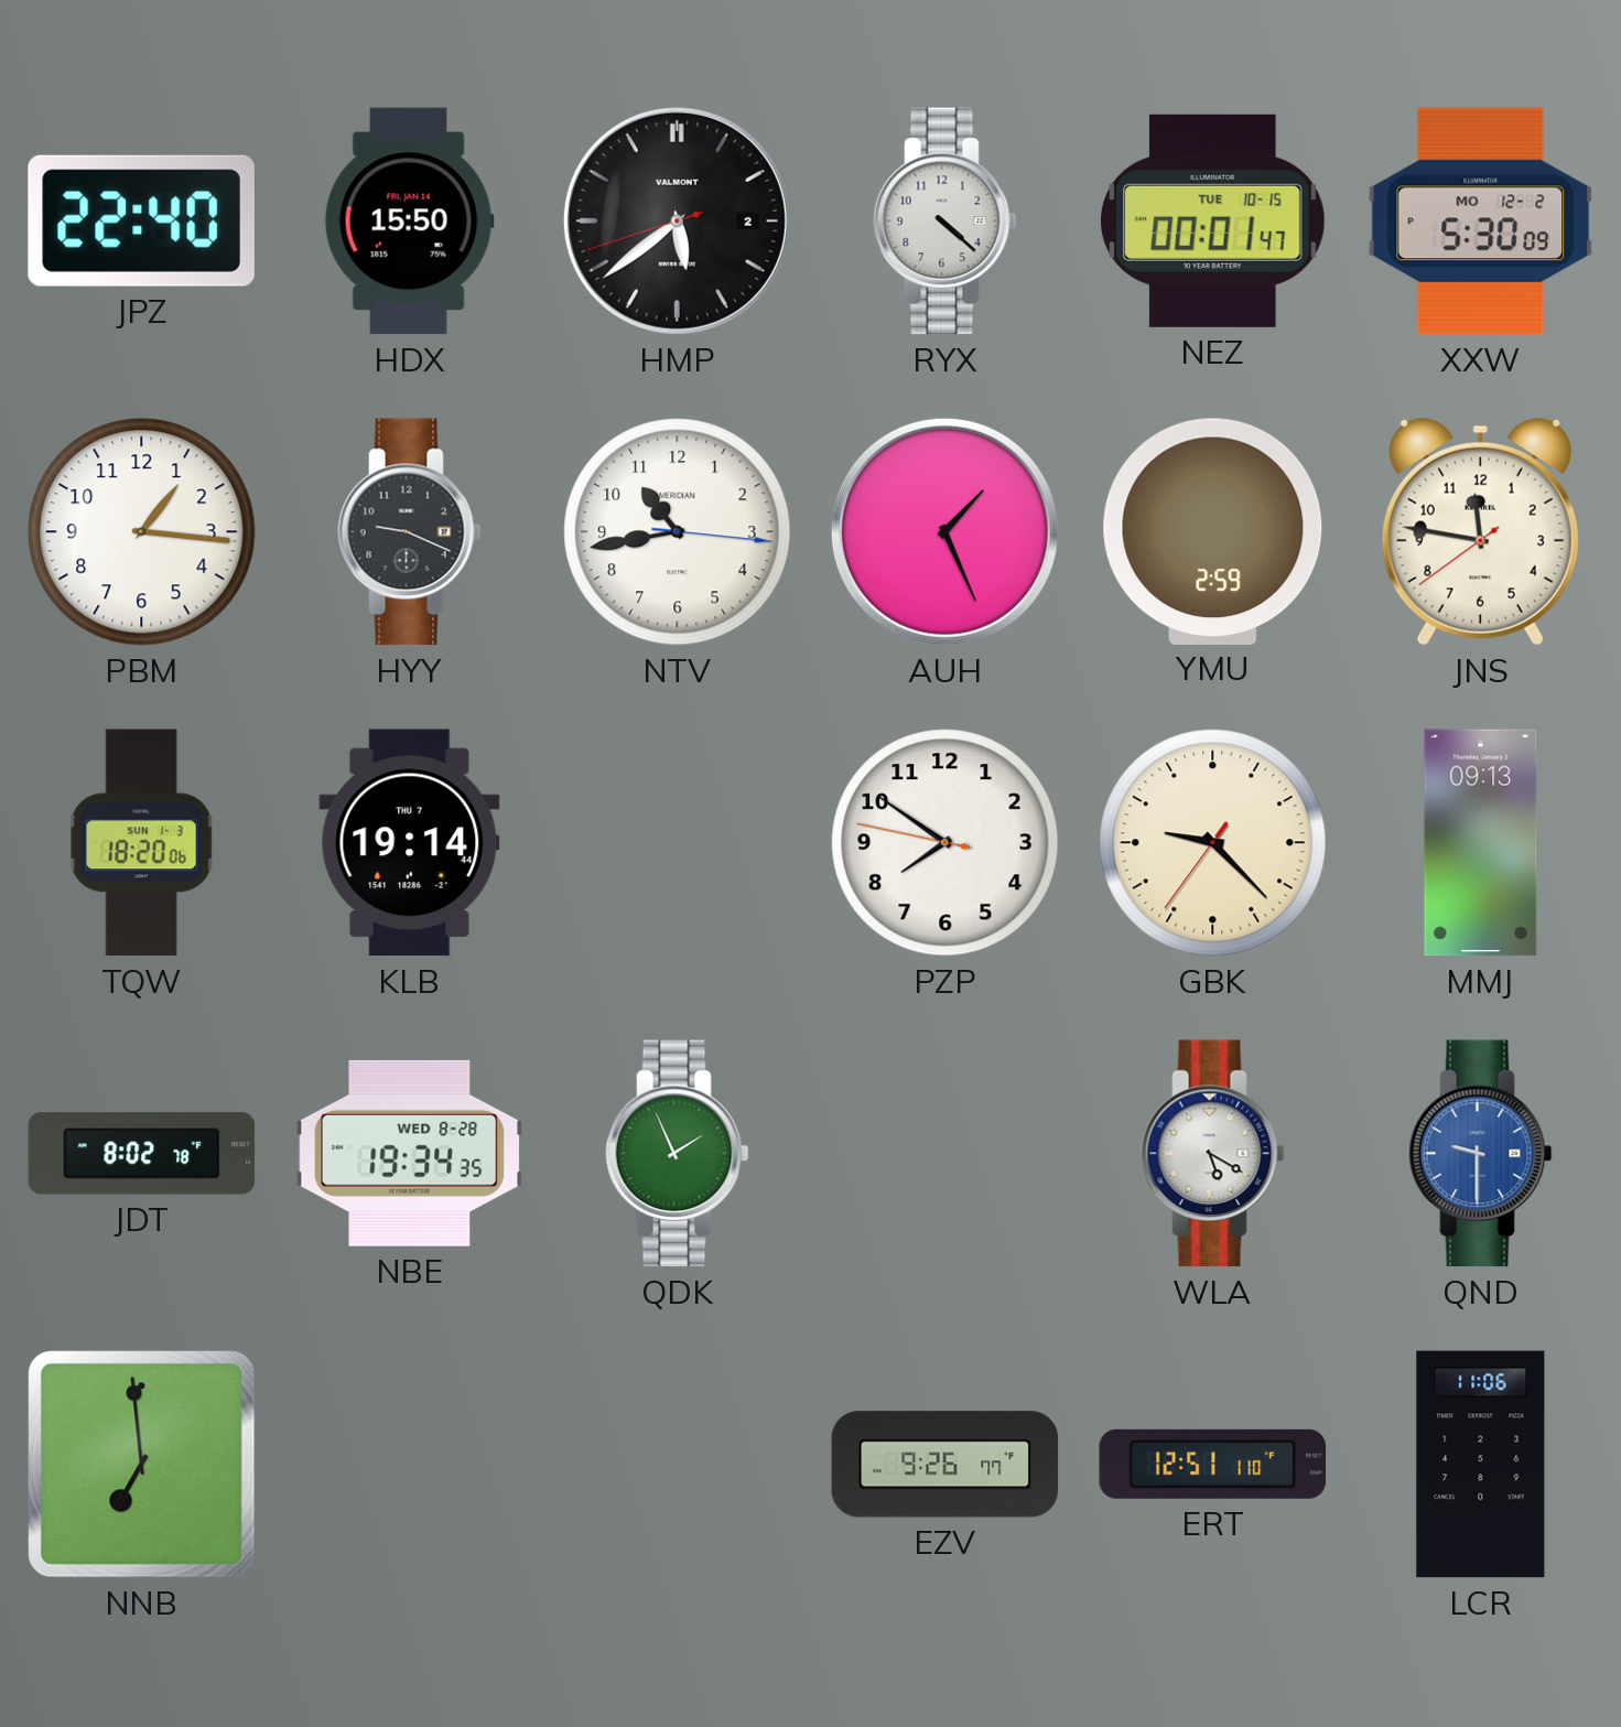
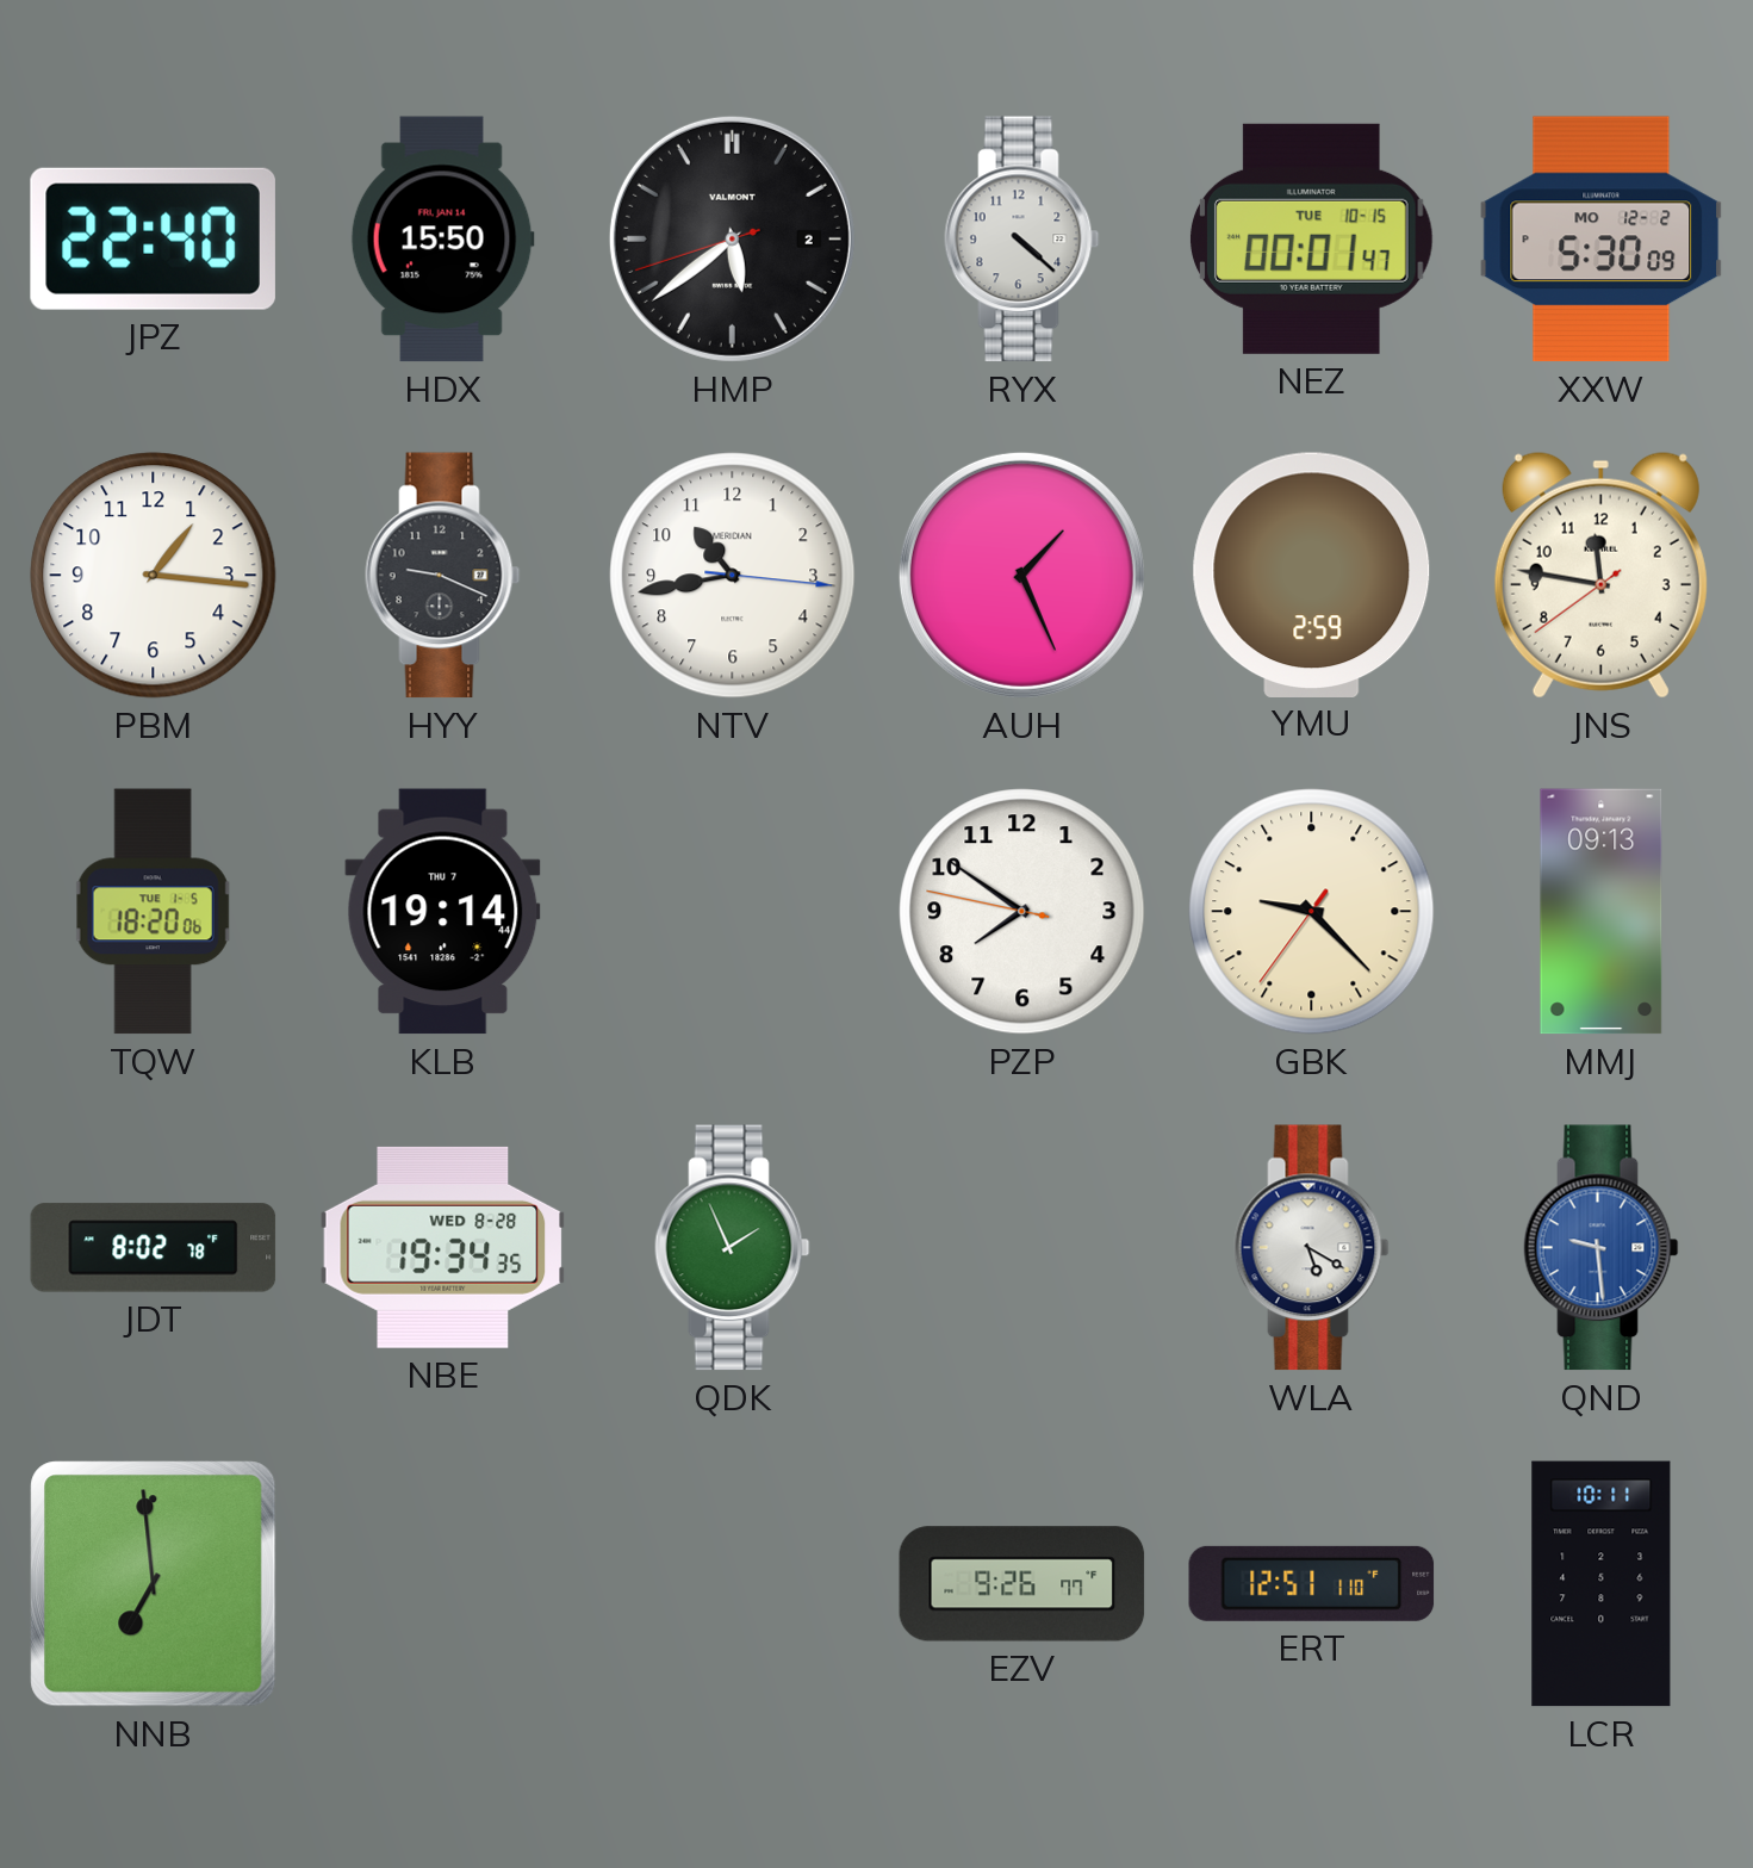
TQW date: SUN 1-3 -> TUE 1-5 (153, 912)
QND: 9:30 -> 9:29 (1602, 1248)
LCR: 11:06 -> 10:11 (1602, 1584)
